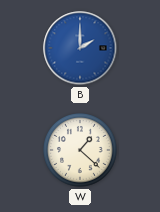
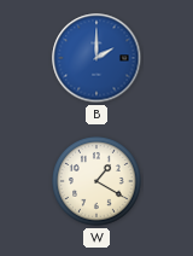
W: 1:22 -> 1:20 (98, 182)
